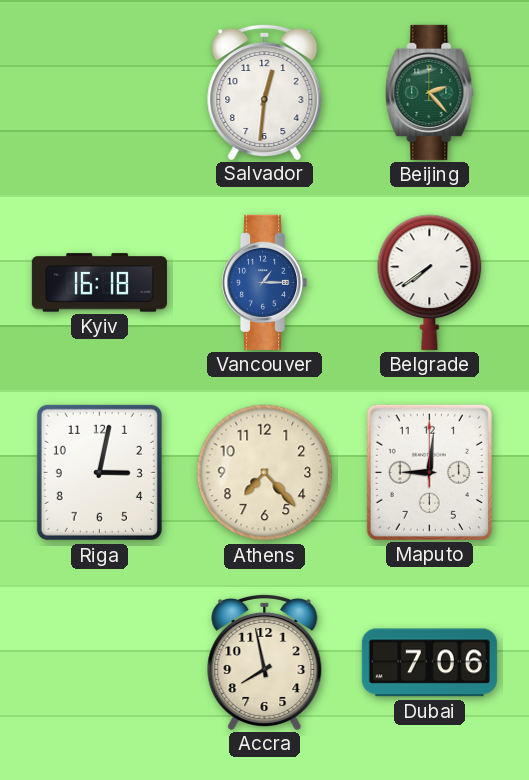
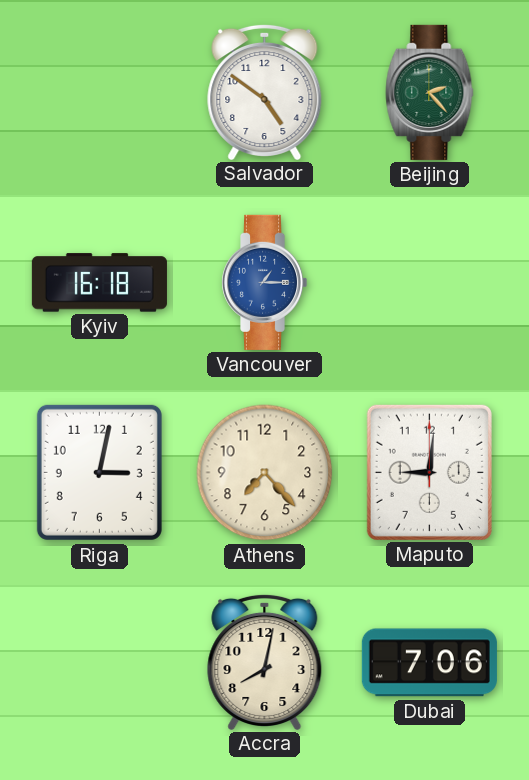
Salvador: 12:31 -> 4:51 (265, 91)
Belgrade: 7:39 -> none (430, 282)
Accra: 7:58 -> 8:02 (265, 661)
